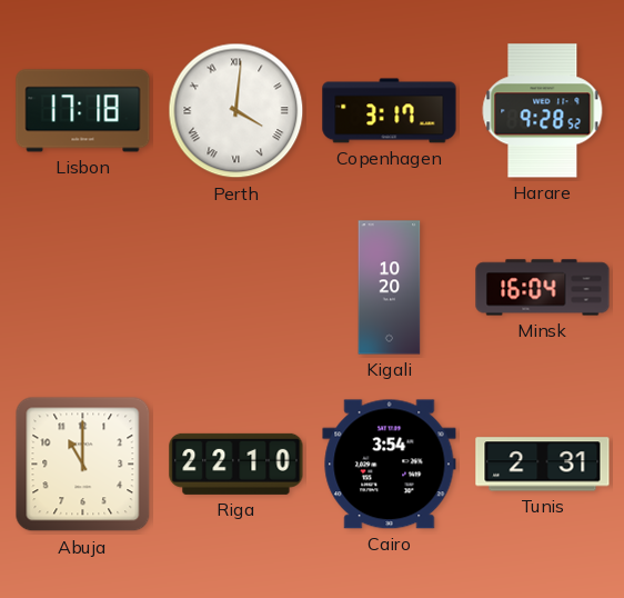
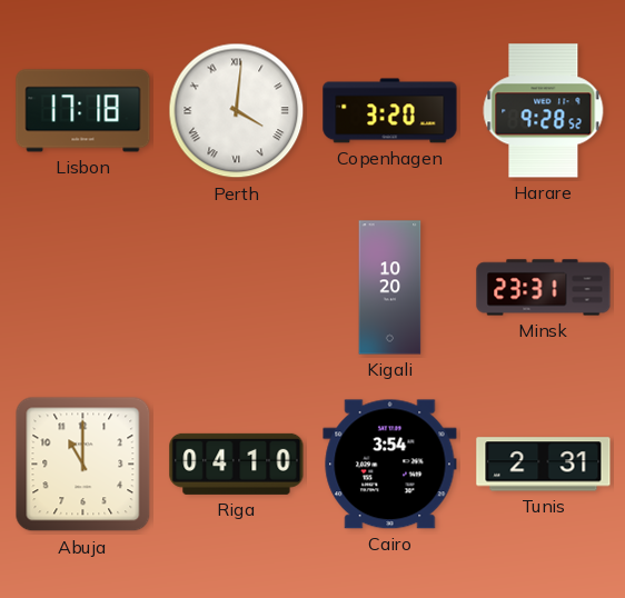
Copenhagen: 3:17 -> 3:20 (390, 111)
Minsk: 16:04 -> 23:31 (544, 288)
Riga: 22:10 -> 04:10 (237, 464)
